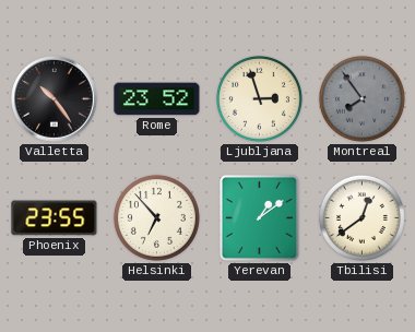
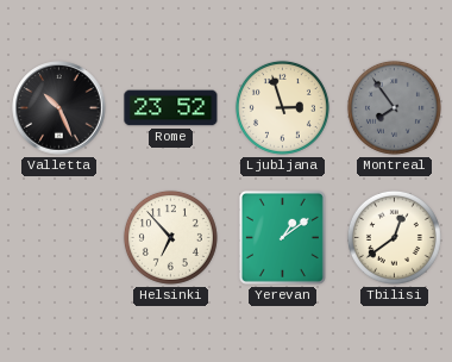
Valletta: 10:24 -> 10:26 (59, 108)
Phoenix: 23:55 -> none (55, 218)
